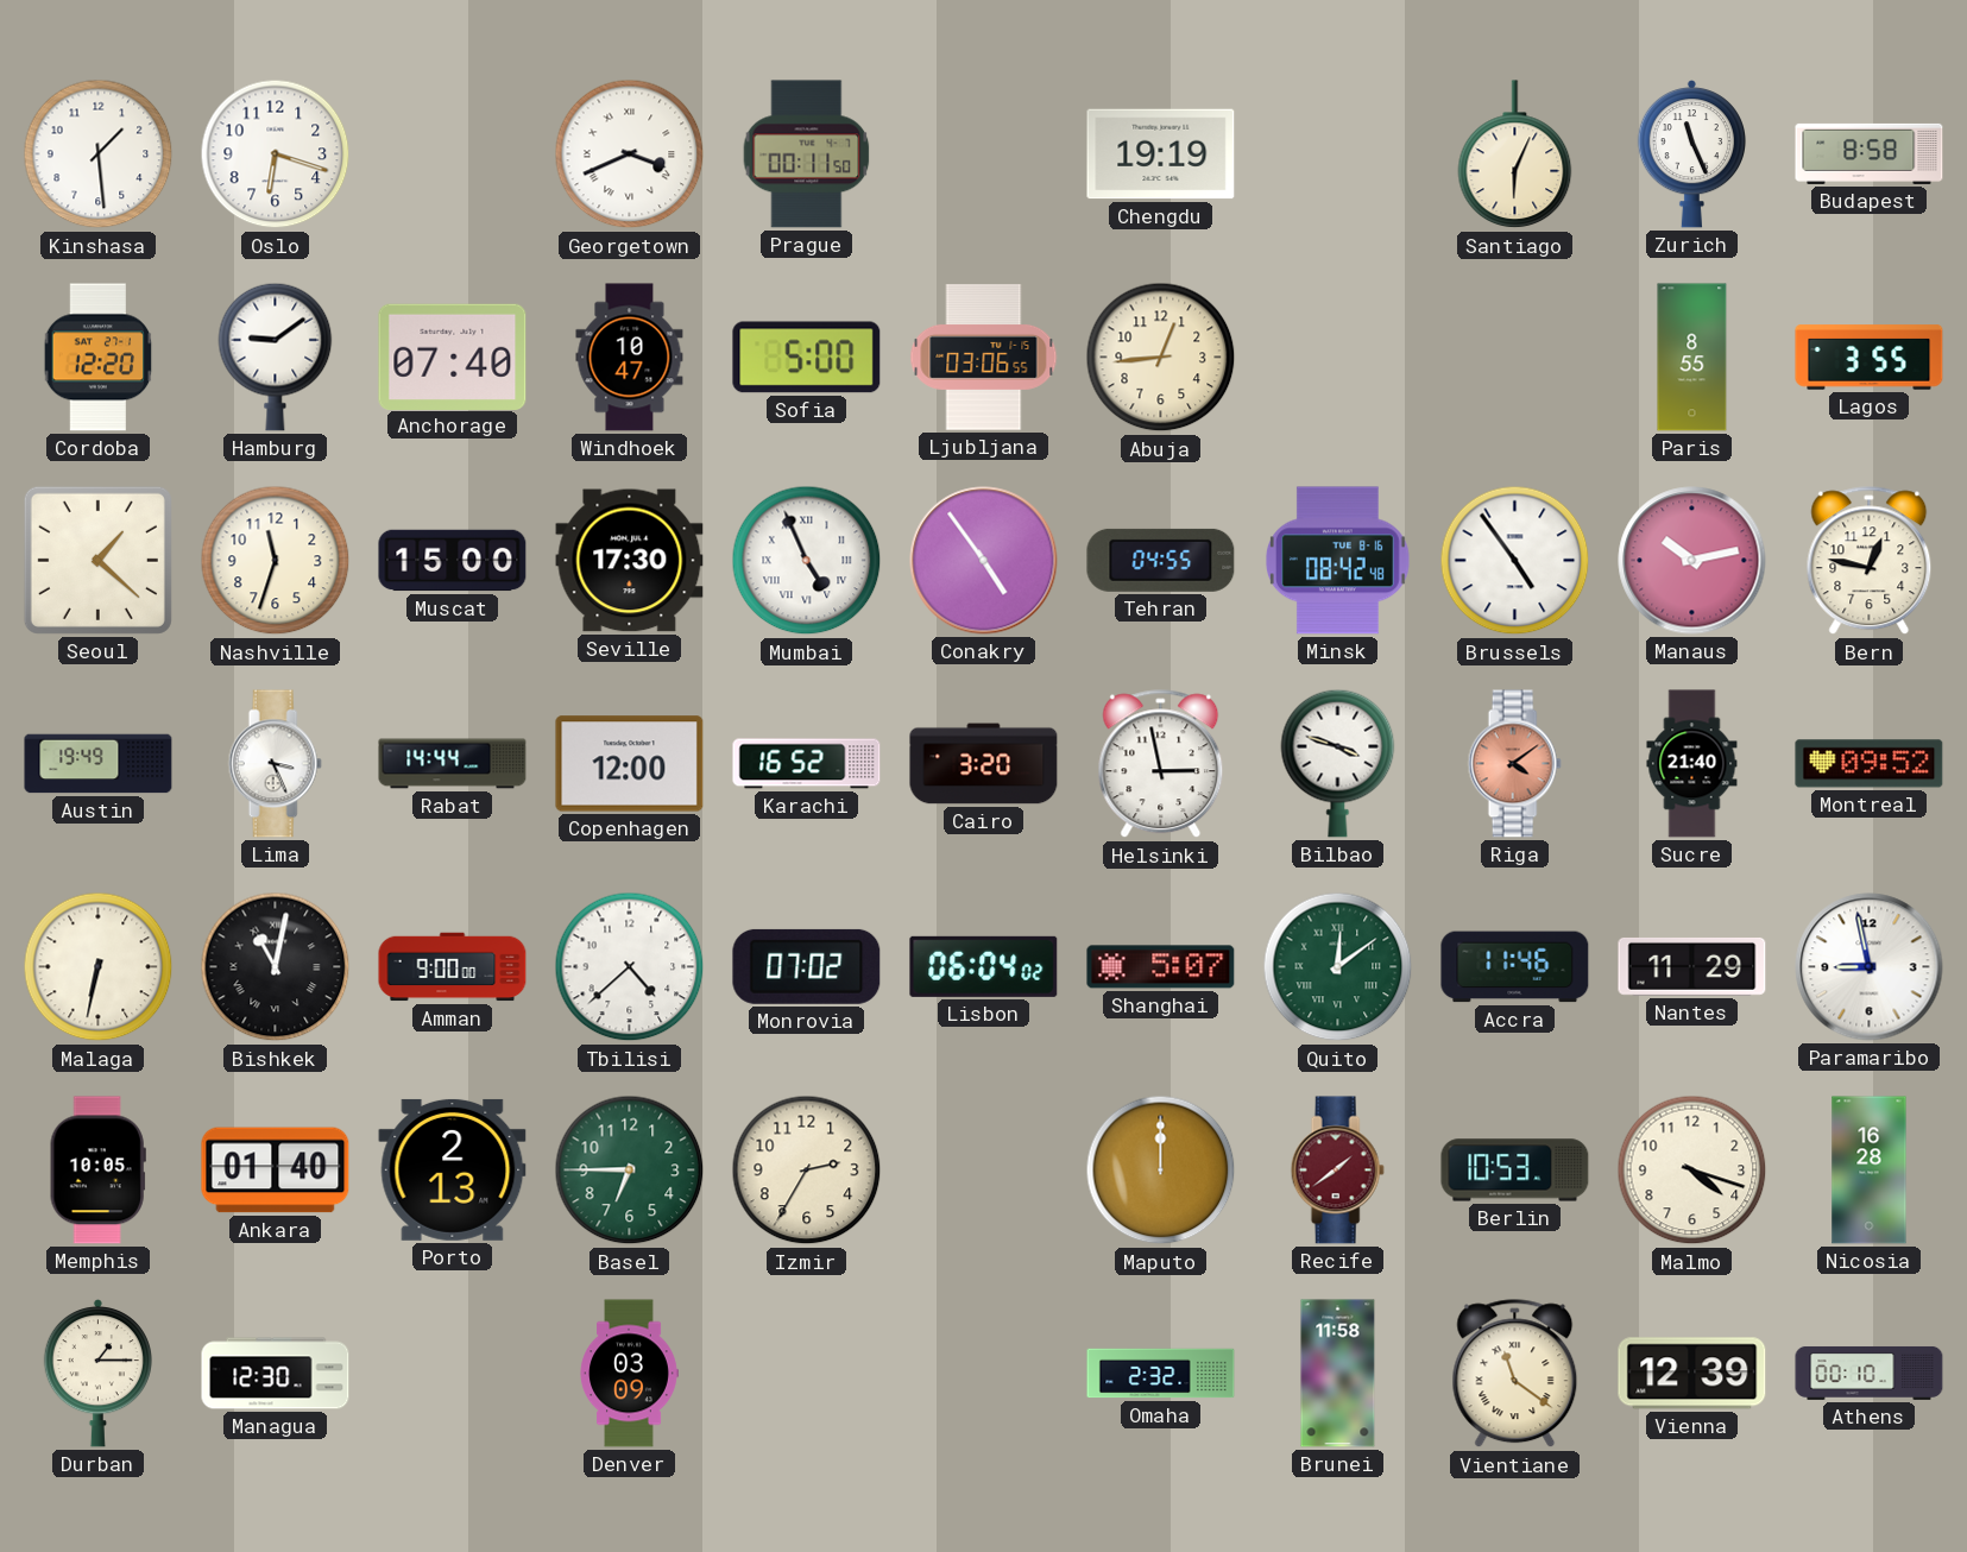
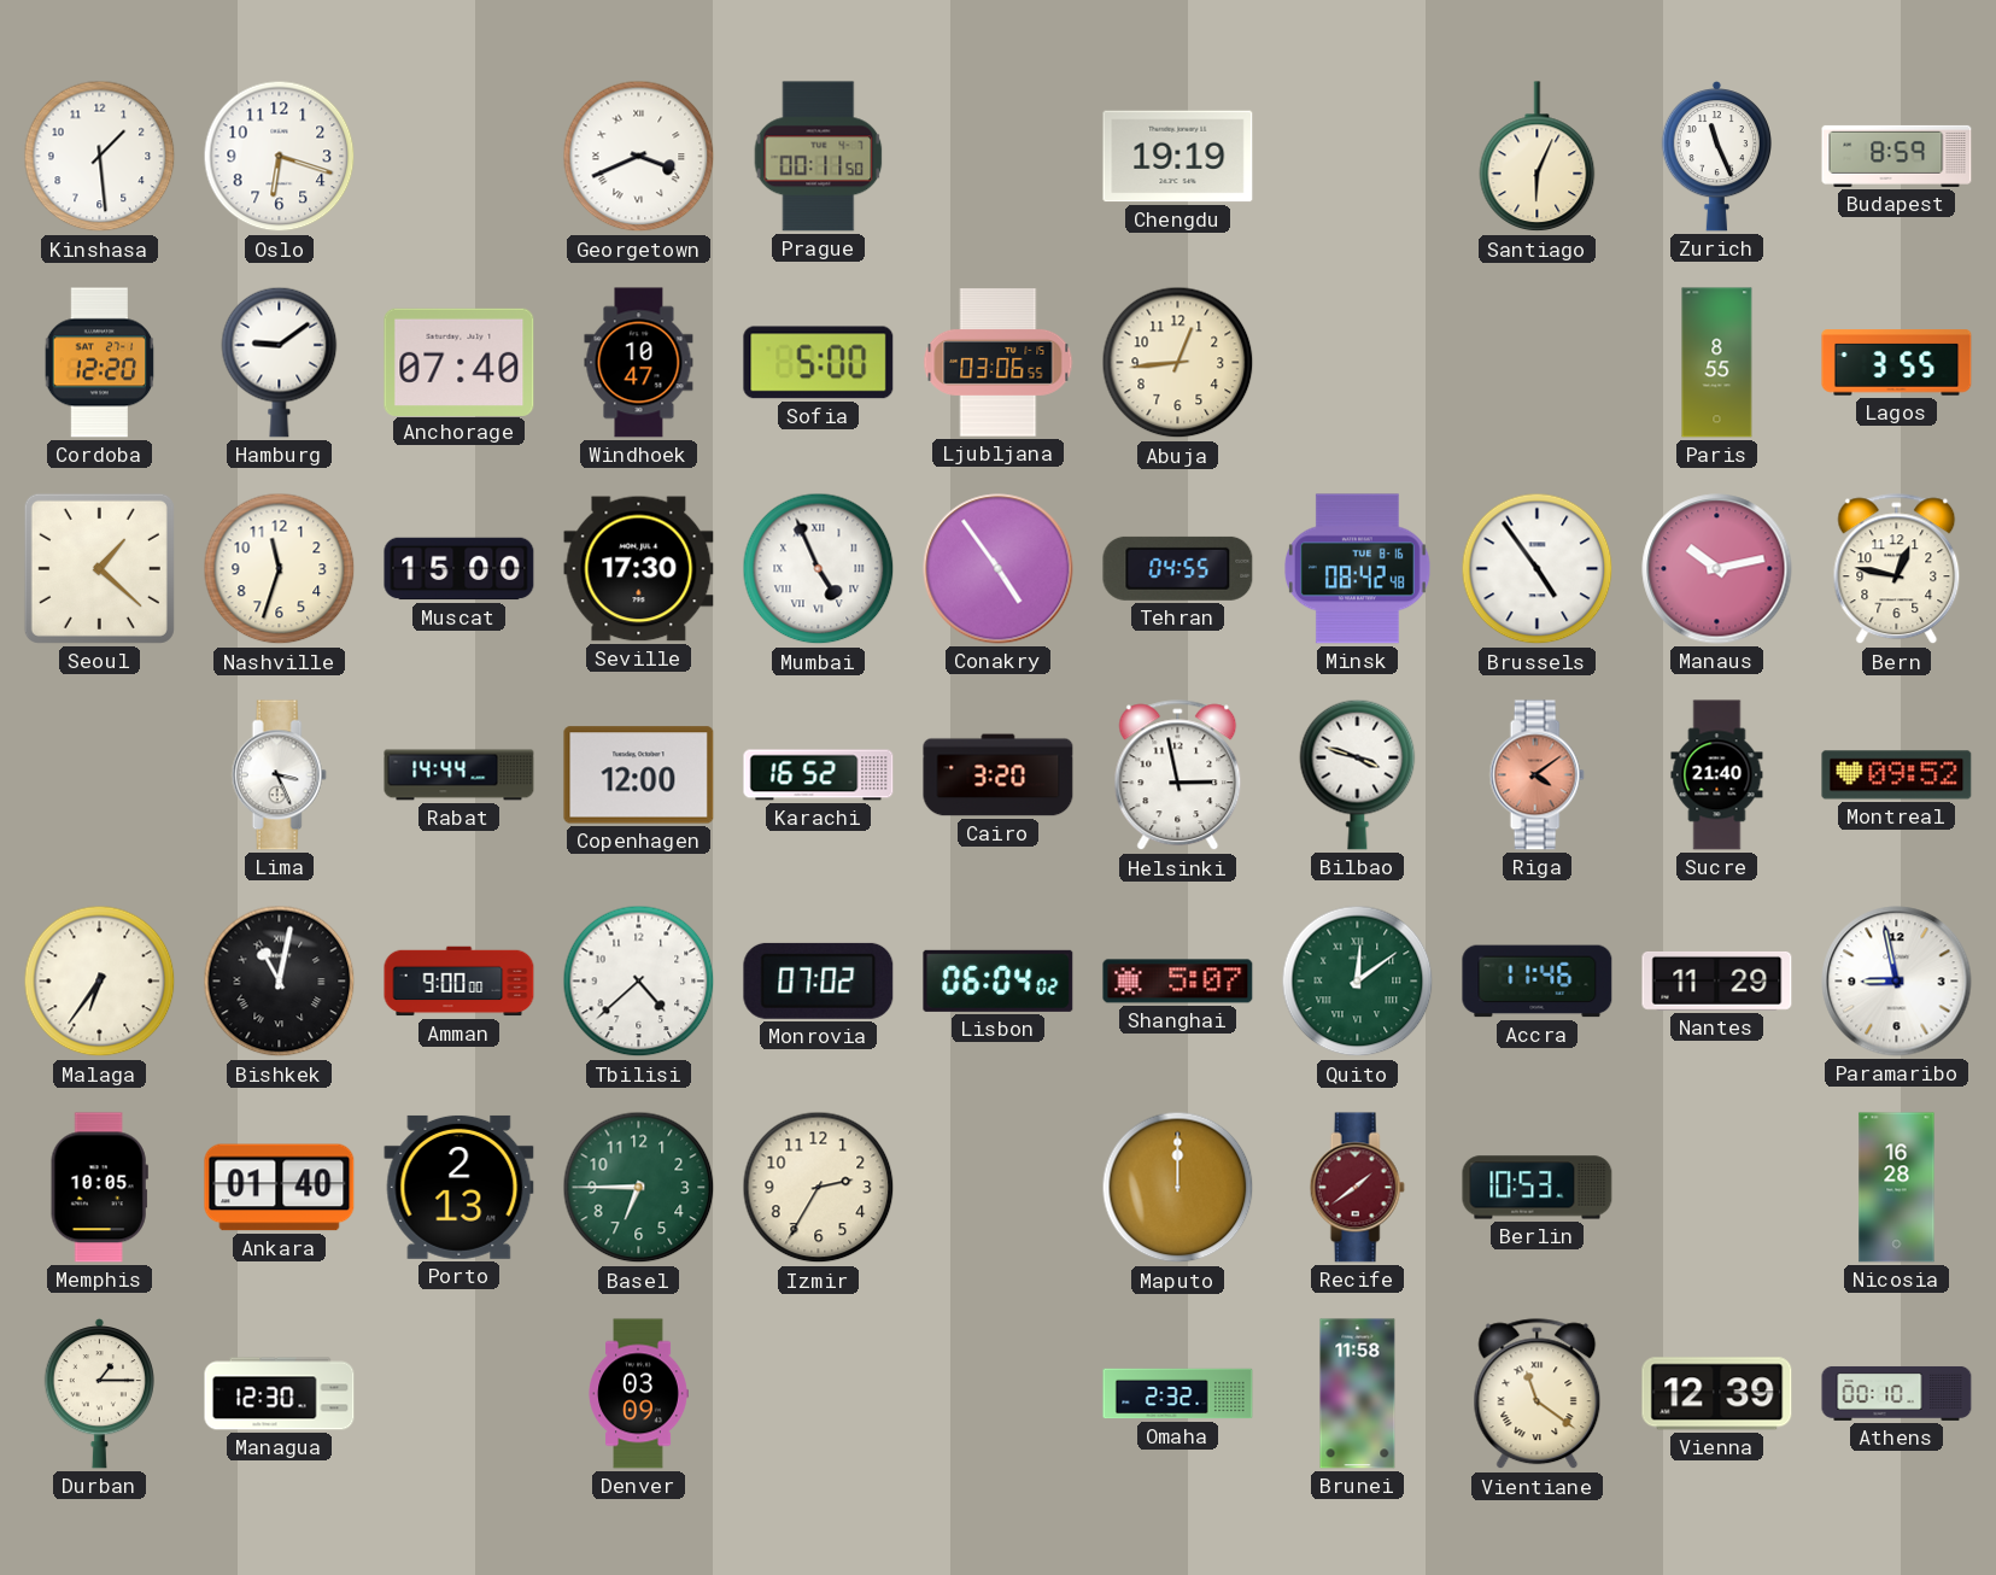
Budapest: 8:58 -> 8:59 (1897, 156)
Austin: 19:49 -> none (99, 764)
Malaga: 6:32 -> 6:36 (100, 982)
Malmo: 4:18 -> none (1692, 1171)
